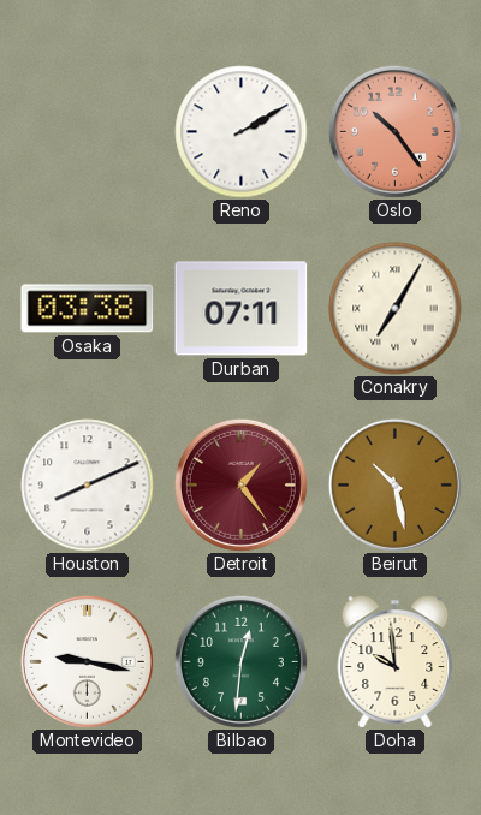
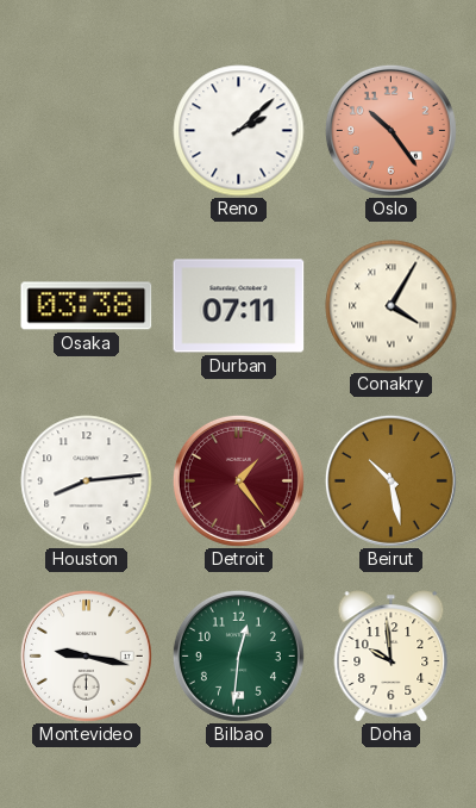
Reno: 2:10 -> 2:08 (239, 131)
Conakry: 7:05 -> 4:05 (392, 306)
Houston: 8:11 -> 8:14 (87, 481)
